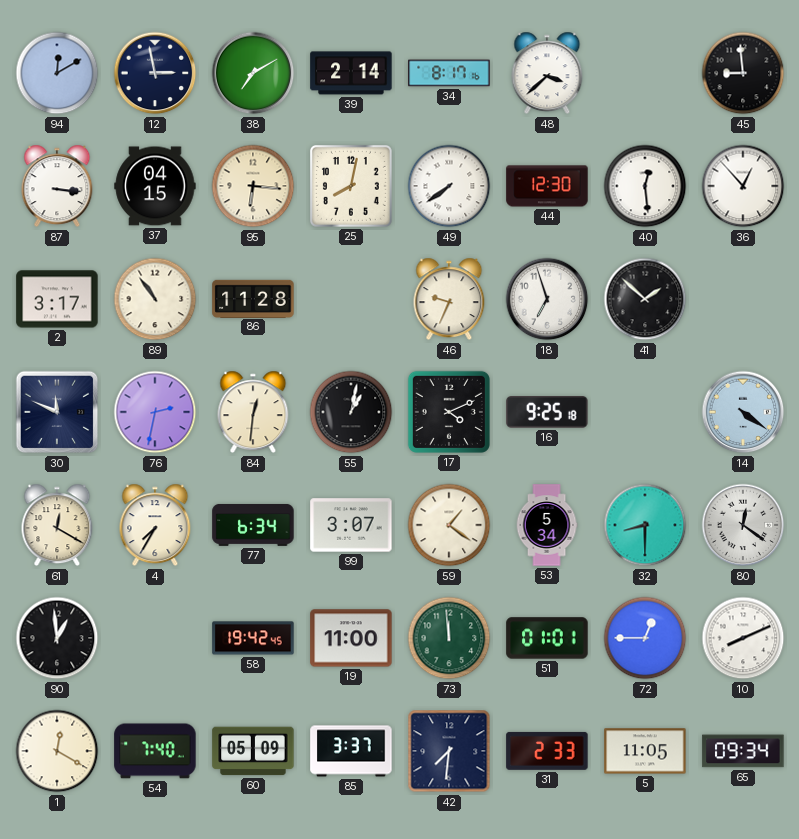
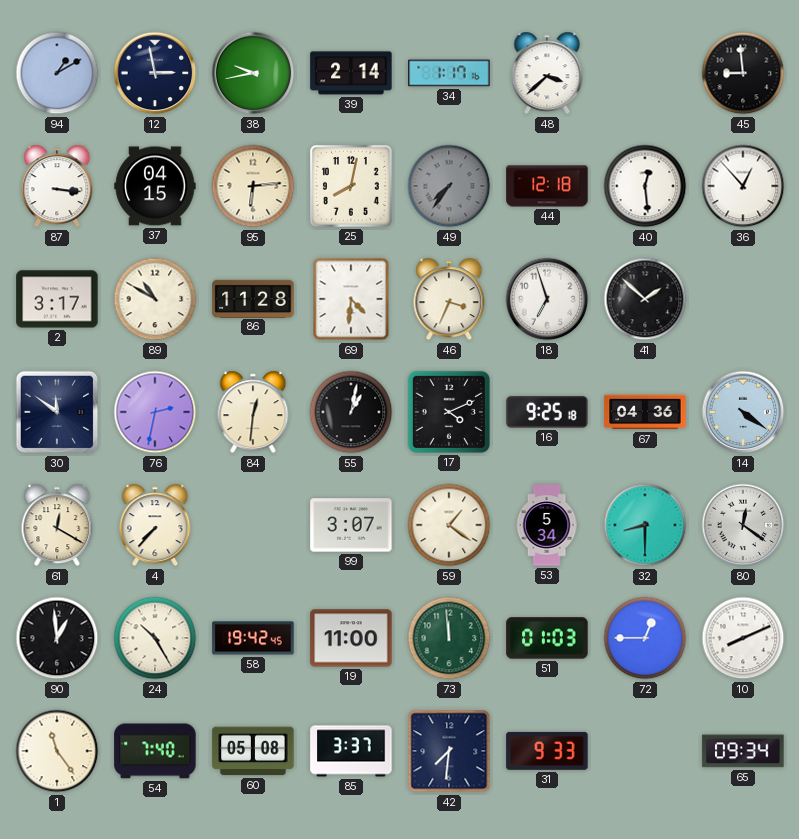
94: 12:10 -> 1:10 (57, 73)
38: 7:10 -> 9:43 (253, 73)
34: 8:17 -> 1:17 (449, 73)
95: 6:16 -> 6:14 (253, 186)
49: 7:39 -> 7:36 (449, 186)
49 dial: white -> grey (449, 186)
44: 12:30 -> 12:18 (547, 186)
89: 10:54 -> 10:50 (155, 299)
69: none -> 4:31 (351, 299)
46: 9:34 -> 3:34 (449, 299)
30: 11:49 -> 11:51 (57, 412)
67: none -> 04:36 (645, 412)
4: 7:35 -> 7:37 (155, 525)
77: 6:34 -> none (253, 525)
24: none -> 10:25 (155, 638)
51: 01:01 -> 01:03 (547, 638)
1: 12:20 -> 11:24 (57, 751)
60: 05:09 -> 05:08 (253, 751)
31: 2:33 -> 9:33 (547, 751)
5: 11:05 -> none (645, 751)
